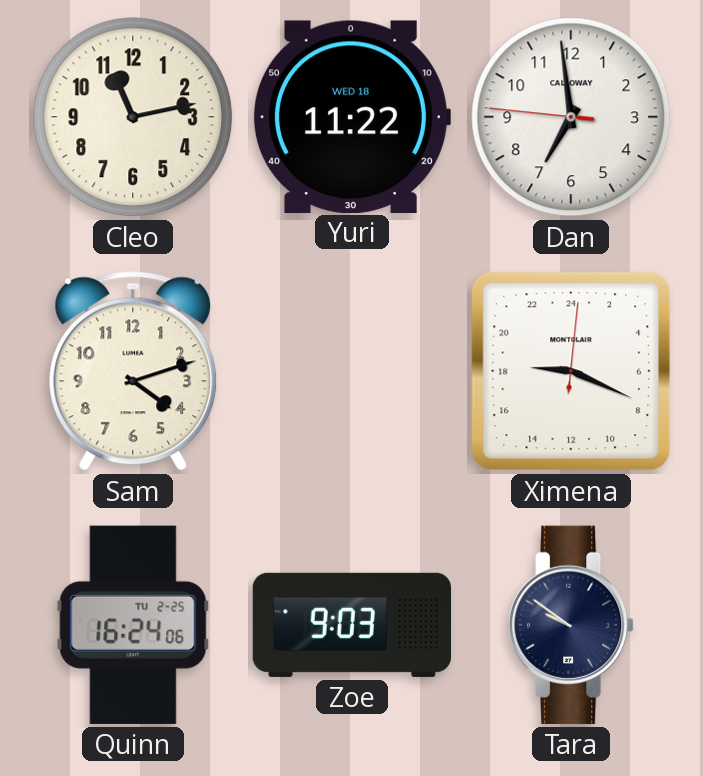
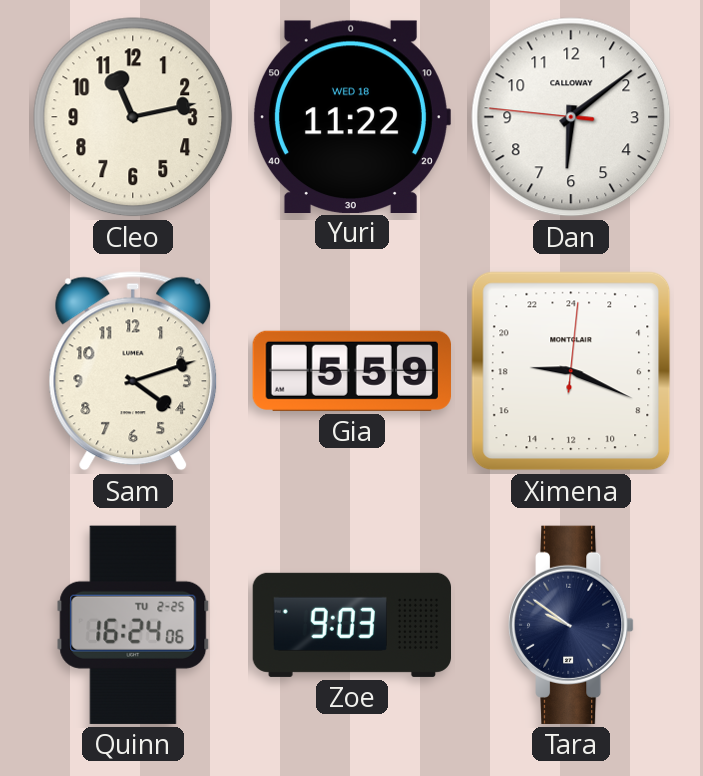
Dan: 6:58 -> 6:08 (571, 117)
Gia: none -> 5:59 (352, 371)
